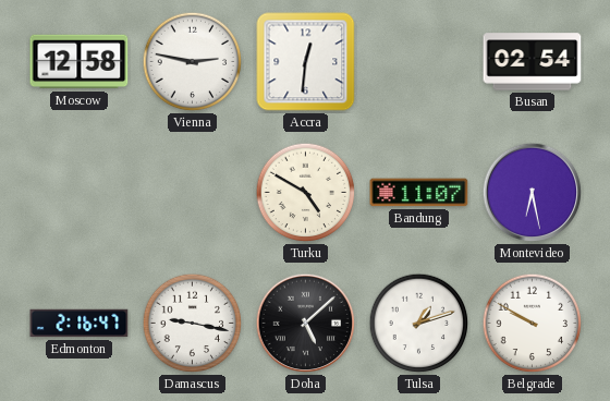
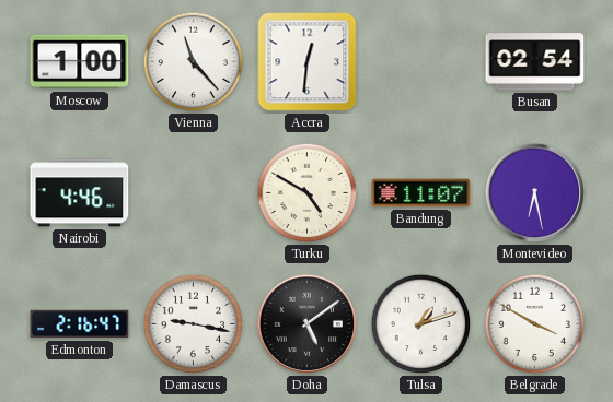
Moscow: 12:58 -> 1:00 (80, 62)
Vienna: 2:47 -> 11:23 (194, 62)
Nairobi: none -> 4:46 (80, 193)
Doha: 5:08 -> 5:09 (308, 324)
Belgrade: 9:50 -> 3:50 (535, 324)
